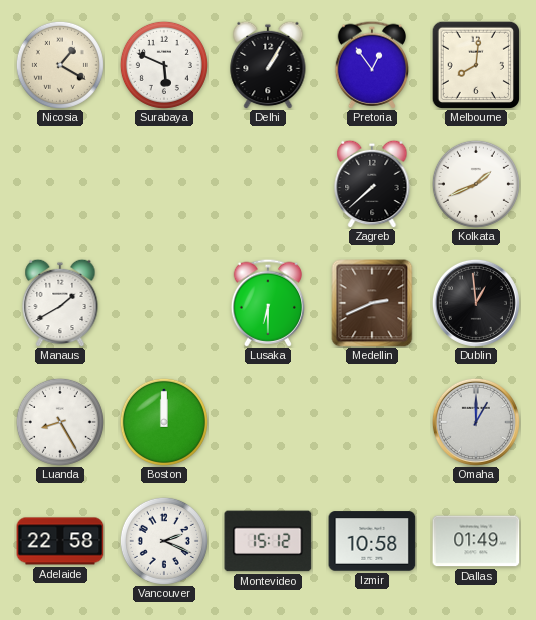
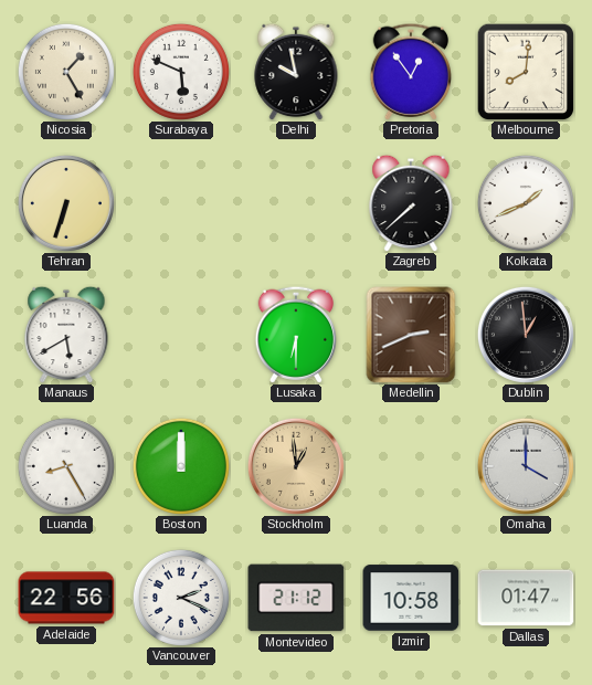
Nicosia: 1:20 -> 1:25 (66, 72)
Delhi: 1:05 -> 9:58 (296, 72)
Tehran: none -> 6:33 (66, 203)
Manaus: 1:40 -> 5:40 (66, 335)
Stockholm: none -> 12:59 (296, 466)
Omaha: 1:00 -> 4:00 (526, 466)
Adelaide: 22:58 -> 22:56 (66, 598)
Montevideo: 15:12 -> 21:12 (296, 598)
Dallas: 01:49 -> 01:47 (526, 598)
